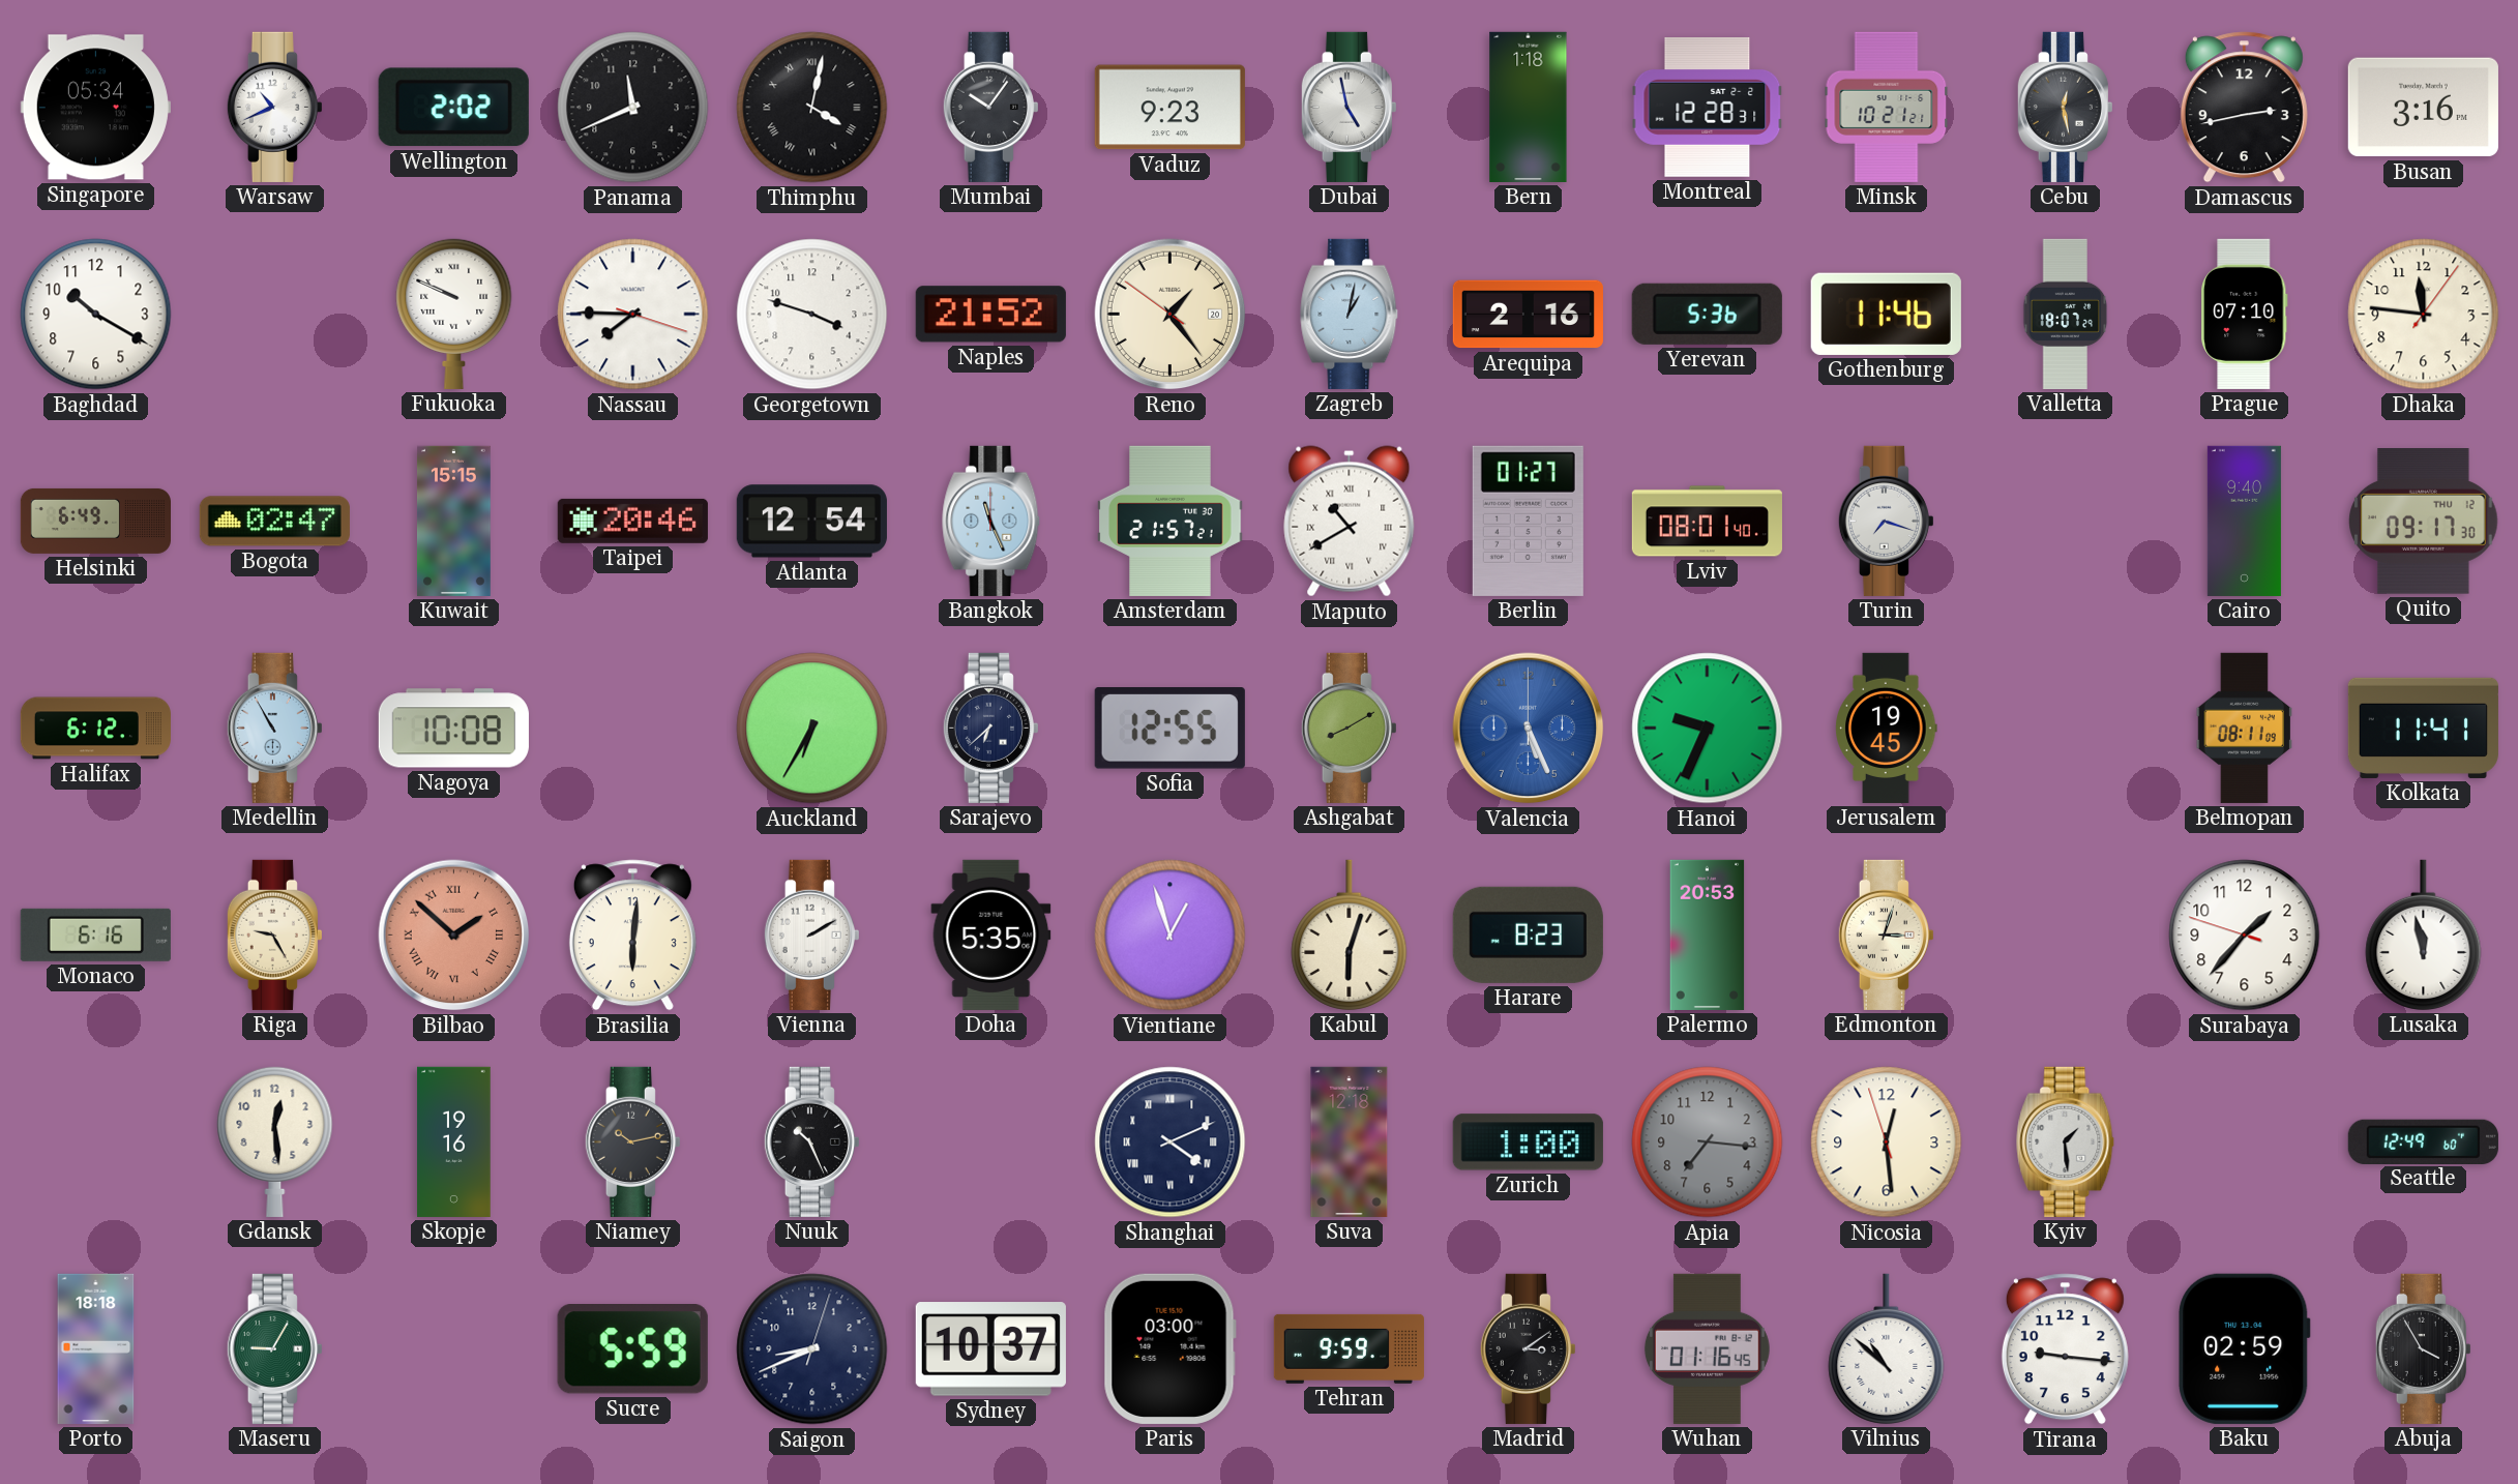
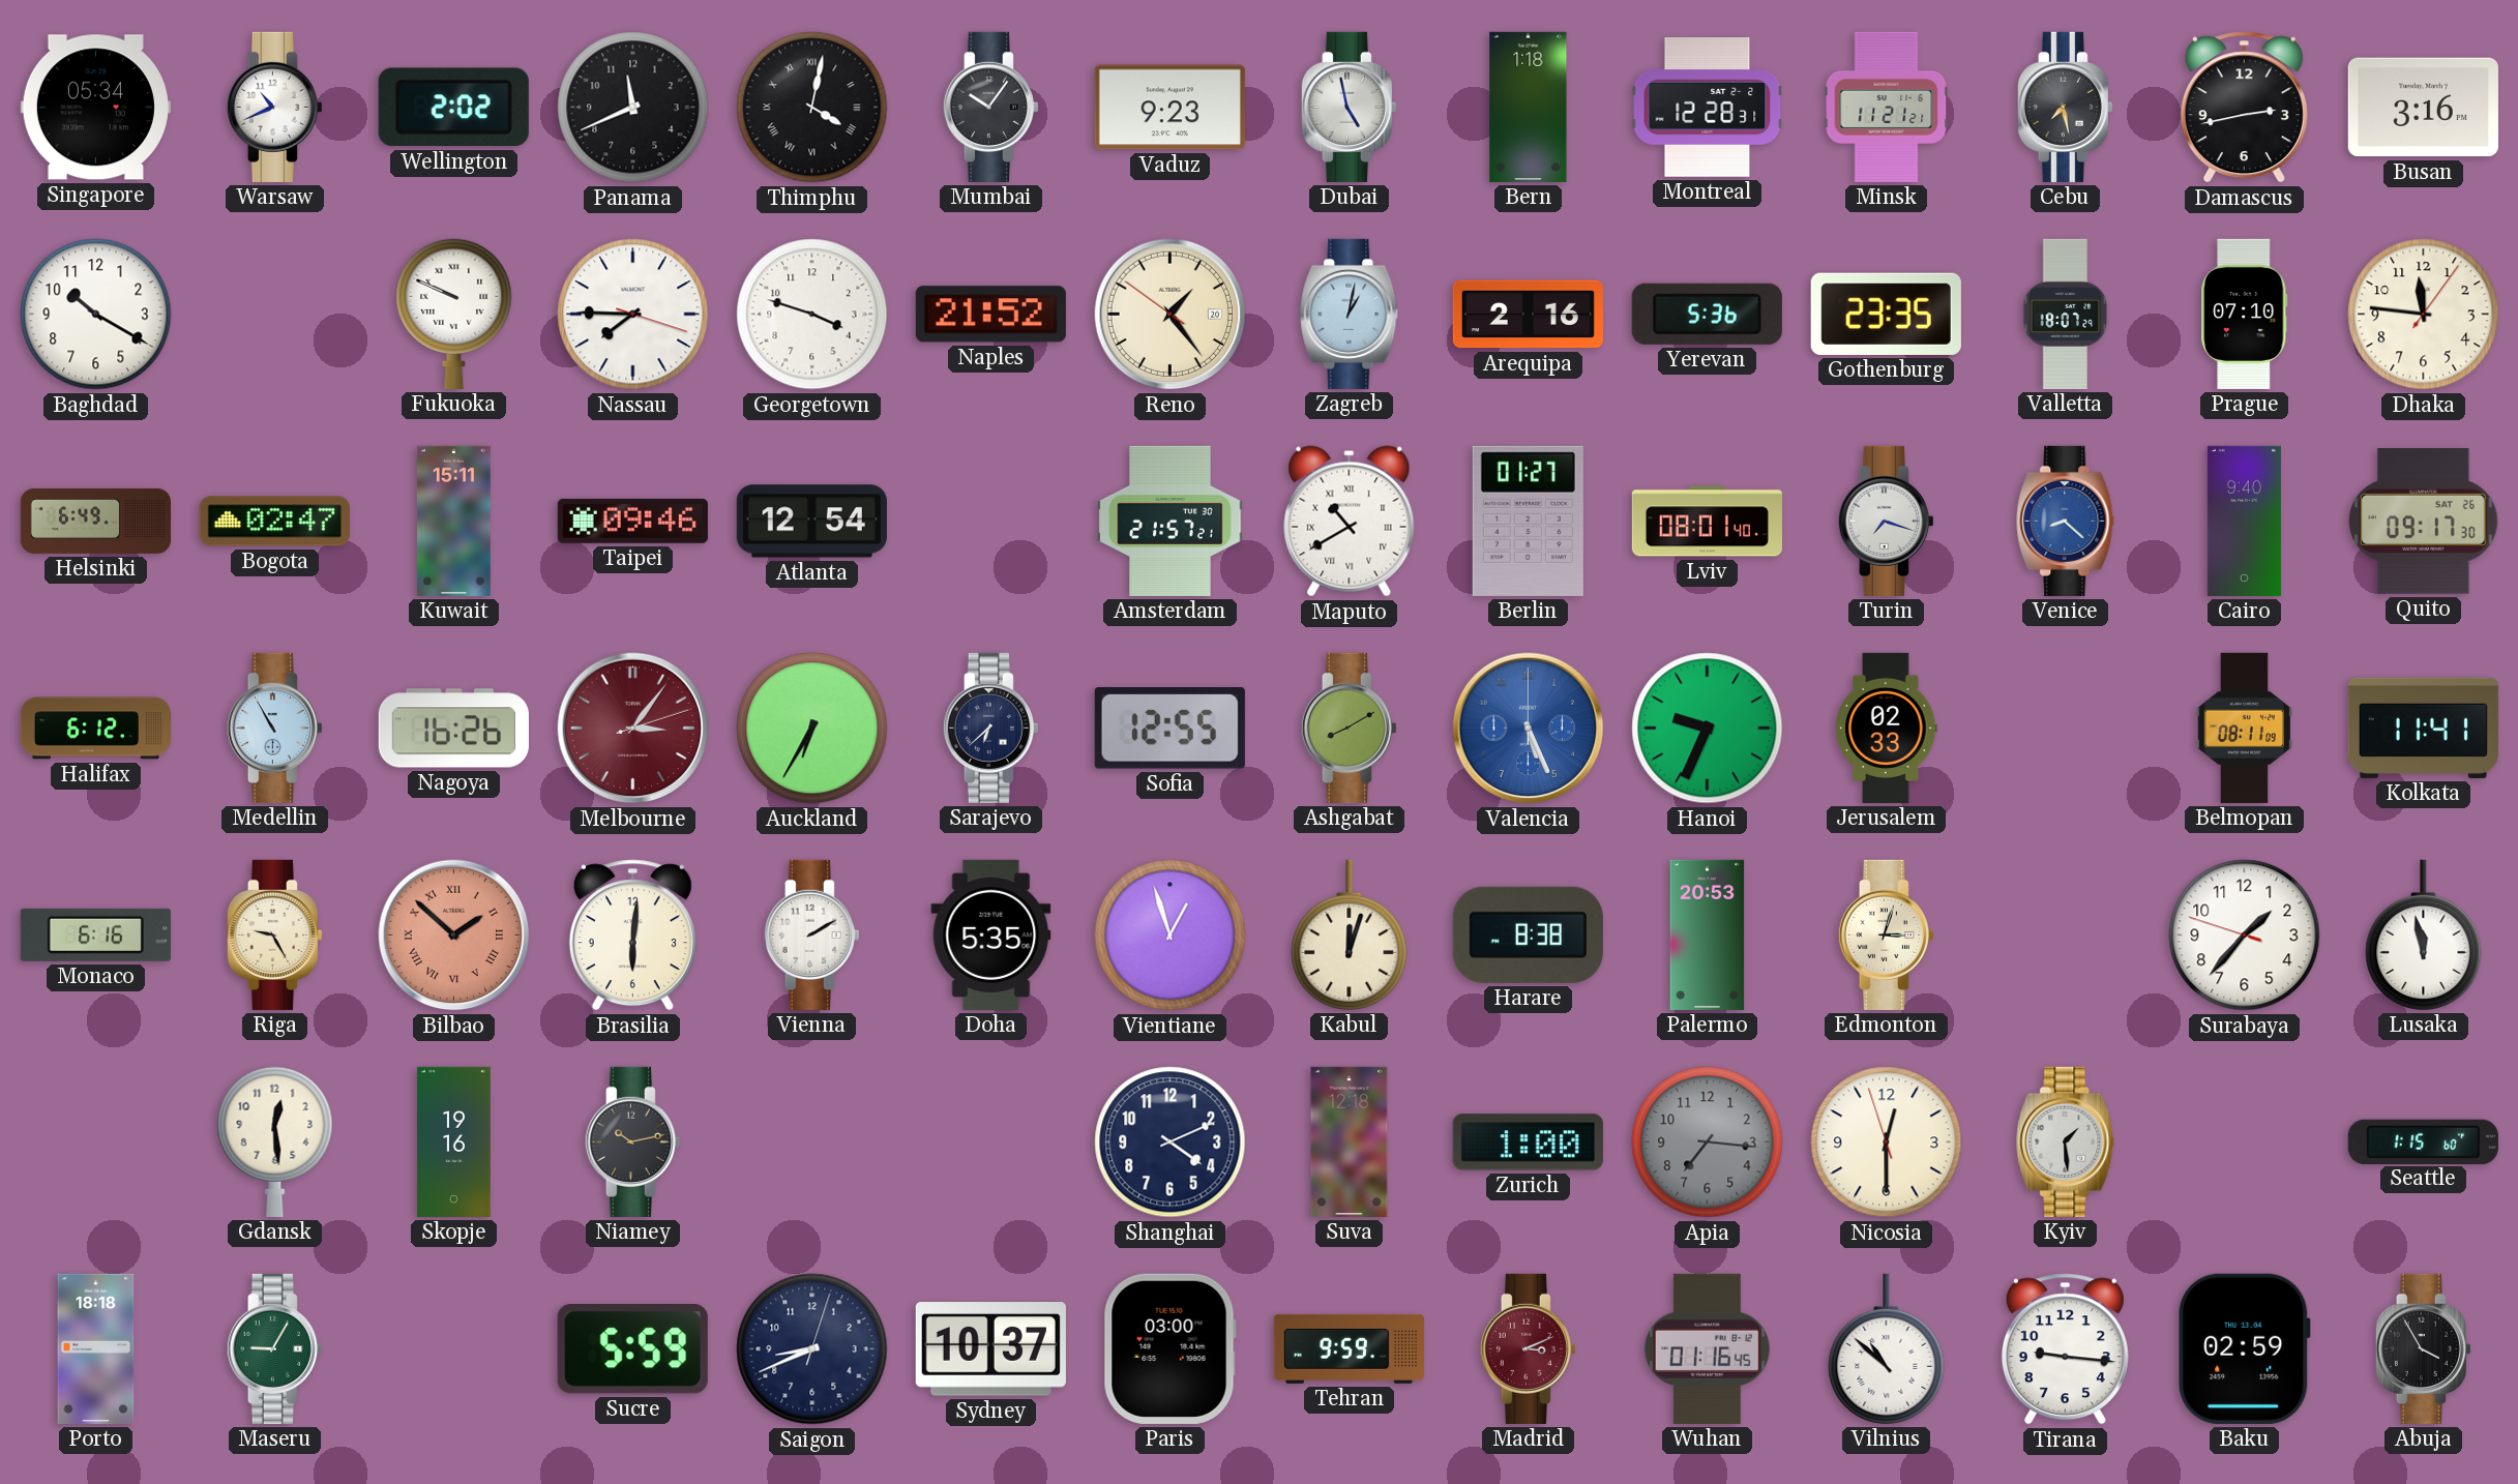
Minsk: 10:21 -> 11:21 (1887, 107)
Cebu: 12:28 -> 7:28 (2065, 107)
Gothenburg: 11:46 -> 23:35 (1886, 314)
Kuwait: 15:15 -> 15:11 (453, 521)
Taipei: 20:46 -> 09:46 (632, 521)
Bangkok: 11:26 -> none (991, 521)
Venice: none -> 8:22 (2066, 521)
Quito date: THU 12 -> SAT 26 (2424, 522)
Nagoya: 10:08 -> 16:26 (453, 729)
Melbourne: none -> 3:06 (633, 729)
Jerusalem: 19:45 -> 02:33 (1887, 728)
Kabul: 6:03 -> 12:03 (1350, 934)
Harare: 8:23 -> 8:38 (1528, 934)
Nuuk: 10:26 -> none (811, 1141)
Shanghai numerals: Roman -> Arabic (1171, 1142)
Nicosia: 12:28 -> 12:29 (1887, 1142)
Seattle: 12:49 -> 1:15 (2423, 1141)
Madrid: 3:09 -> 3:11 (1528, 1348)
Madrid dial: black -> burgundy (1528, 1348)
